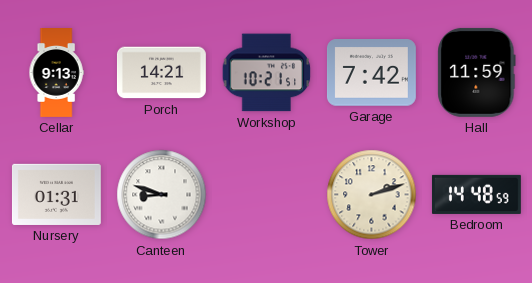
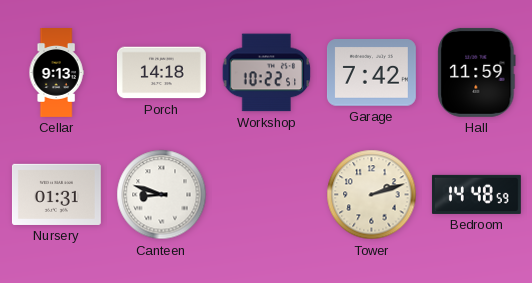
Porch: 14:21 -> 14:18 (161, 73)
Workshop: 10:21 -> 10:22 (267, 73)
